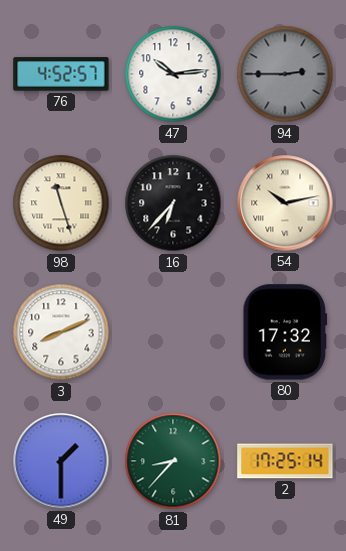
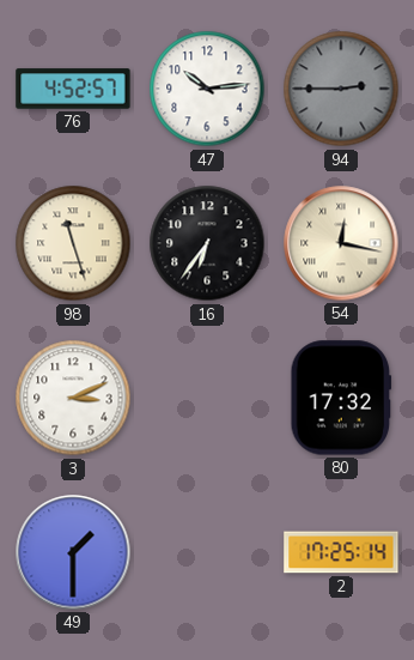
16: 6:37 -> 6:36 (207, 243)
54: 10:13 -> 12:17 (341, 243)
3: 8:11 -> 3:11 (73, 398)
81: 8:37 -> none (173, 461)
